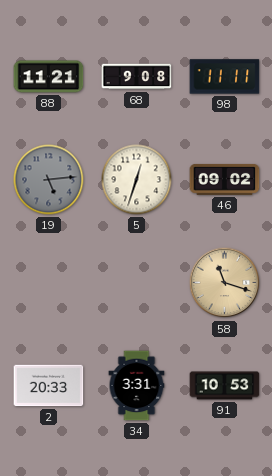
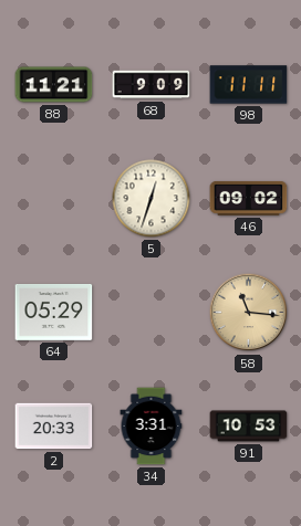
68: 9:08 -> 9:09 (152, 85)
19: 5:14 -> none (49, 180)
64: none -> 05:29 (54, 312)
58: 11:18 -> 11:16 (249, 313)
